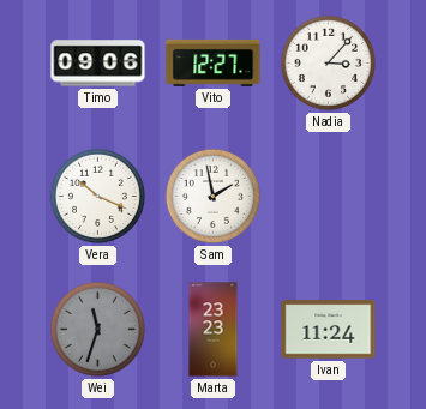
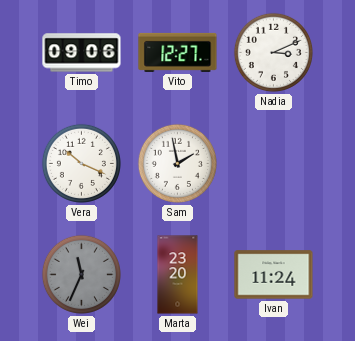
Nadia: 3:07 -> 3:11 (273, 52)
Wei: 11:33 -> 11:34 (81, 274)
Marta: 23:23 -> 23:20 (178, 275)
